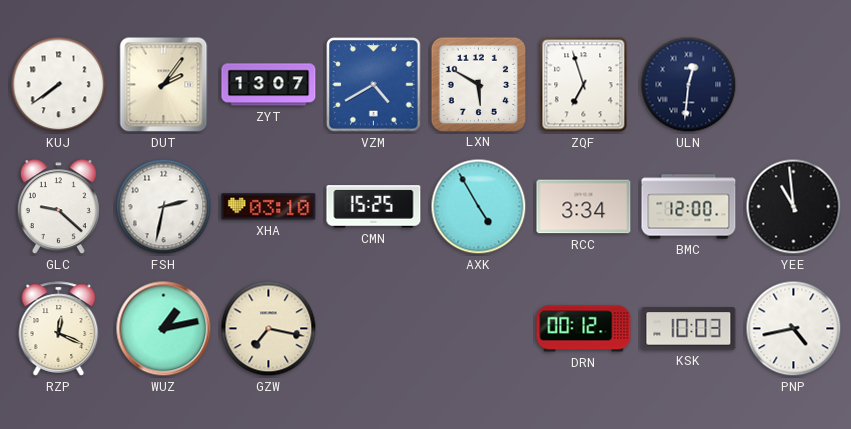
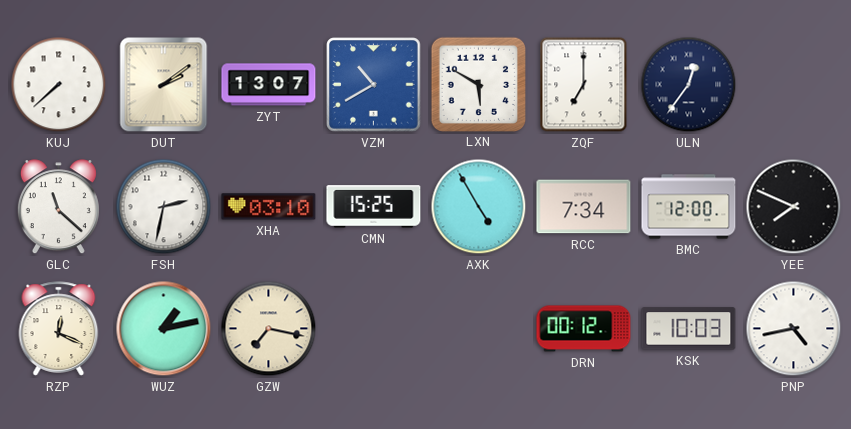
KUJ: 7:39 -> 7:38 (59, 85)
DUT: 2:06 -> 2:09 (164, 85)
VZM: 4:40 -> 10:40 (374, 85)
ZQF: 6:57 -> 7:00 (584, 85)
ULN: 12:31 -> 12:36 (689, 85)
GLC: 9:22 -> 11:22 (58, 207)
RCC: 3:34 -> 7:34 (584, 207)
YEE: 10:59 -> 7:49 (794, 207)
